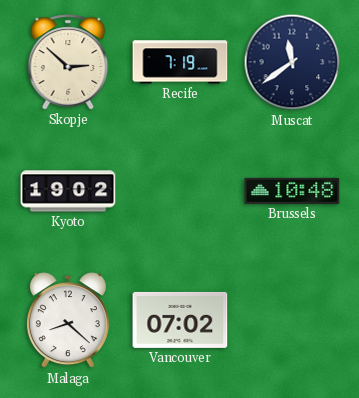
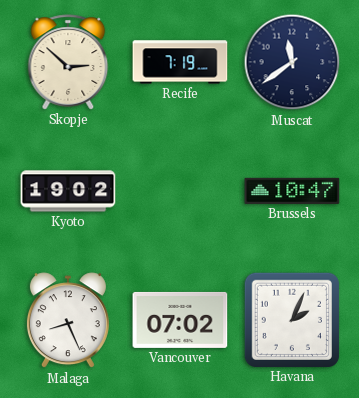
Brussels: 10:48 -> 10:47 (292, 191)
Malaga: 8:22 -> 8:26 (68, 321)
Havana: none -> 2:04 (291, 319)
